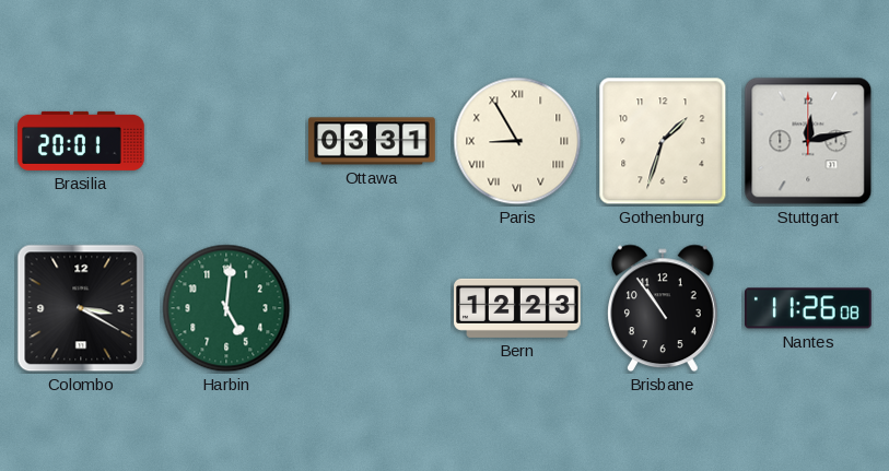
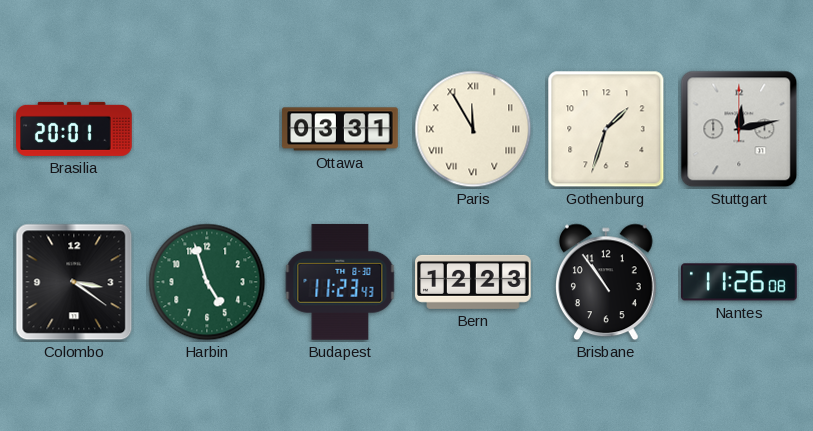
Paris: 8:55 -> 11:55 (473, 129)
Colombo: 3:20 -> 3:21 (74, 282)
Harbin: 5:01 -> 4:57 (207, 282)
Budapest: none -> 11:23 (340, 282)
